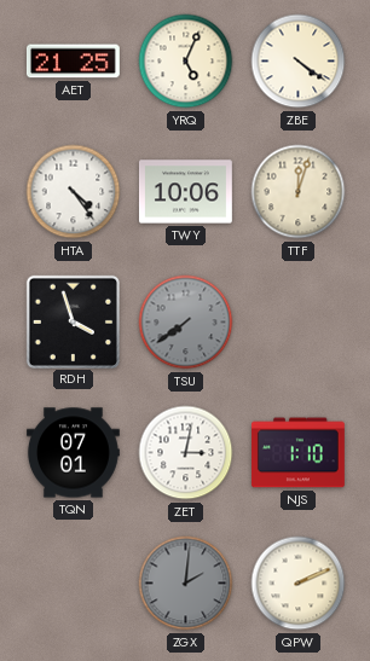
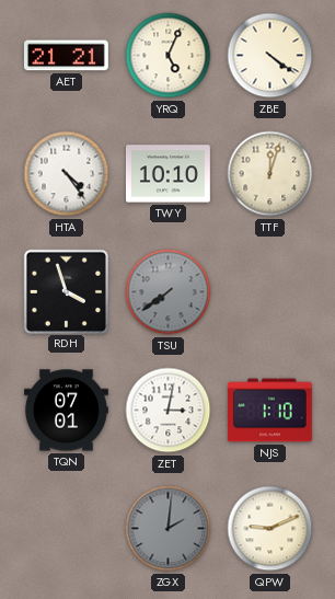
AET: 21:25 -> 21:21 (66, 56)
TWY: 10:06 -> 10:10 (168, 174)
QPW: 2:11 -> 9:11 (270, 529)
